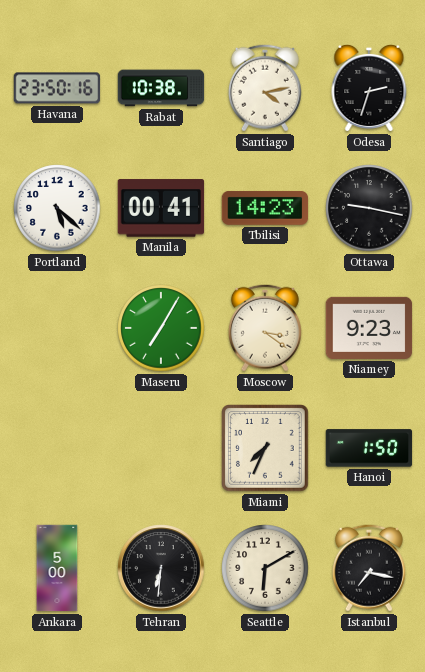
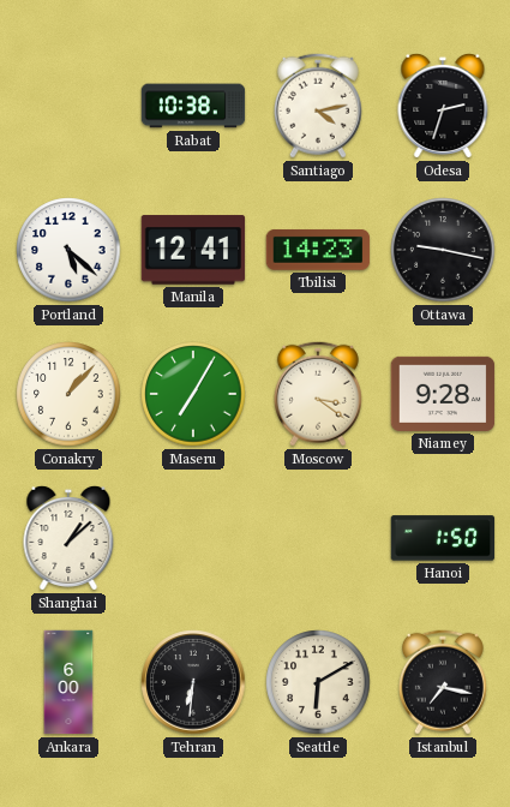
Havana: 23:50 -> none (57, 88)
Manila: 00:41 -> 12:41 (193, 250)
Conakry: none -> 1:07 (68, 394)
Niamey: 9:23 -> 9:28 (443, 394)
Shanghai: none -> 1:08 (68, 538)
Miami: 7:34 -> none (265, 448)
Ankara: 5:00 -> 6:00 (68, 682)
